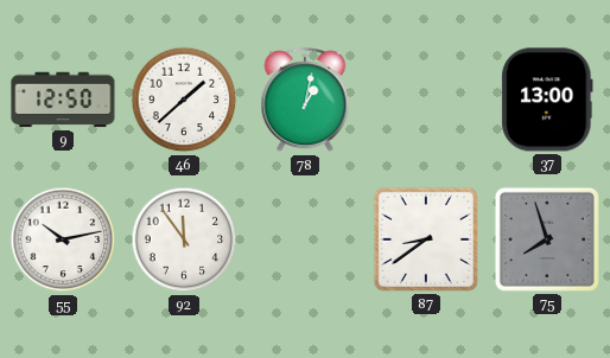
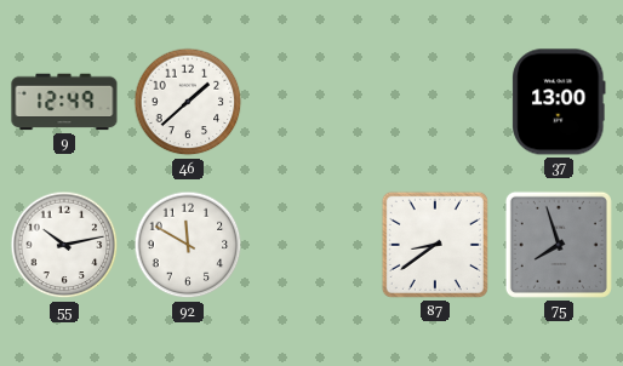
9: 12:50 -> 12:49 (64, 102)
78: 1:02 -> none (305, 101)
92: 11:54 -> 11:50 (188, 245)
